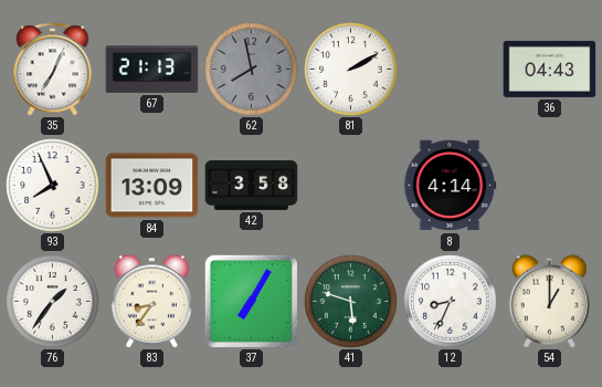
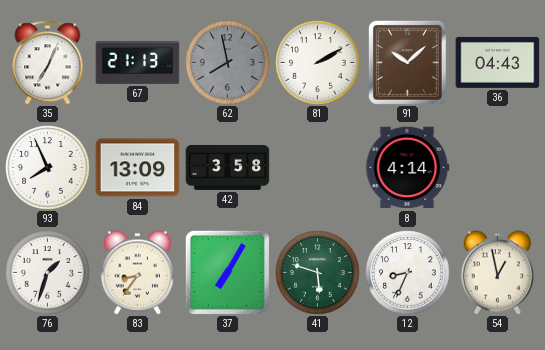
91: none -> 10:08 (407, 63)
76: 1:36 -> 1:33 (48, 273)
54: 1:00 -> 12:58 (497, 273)
